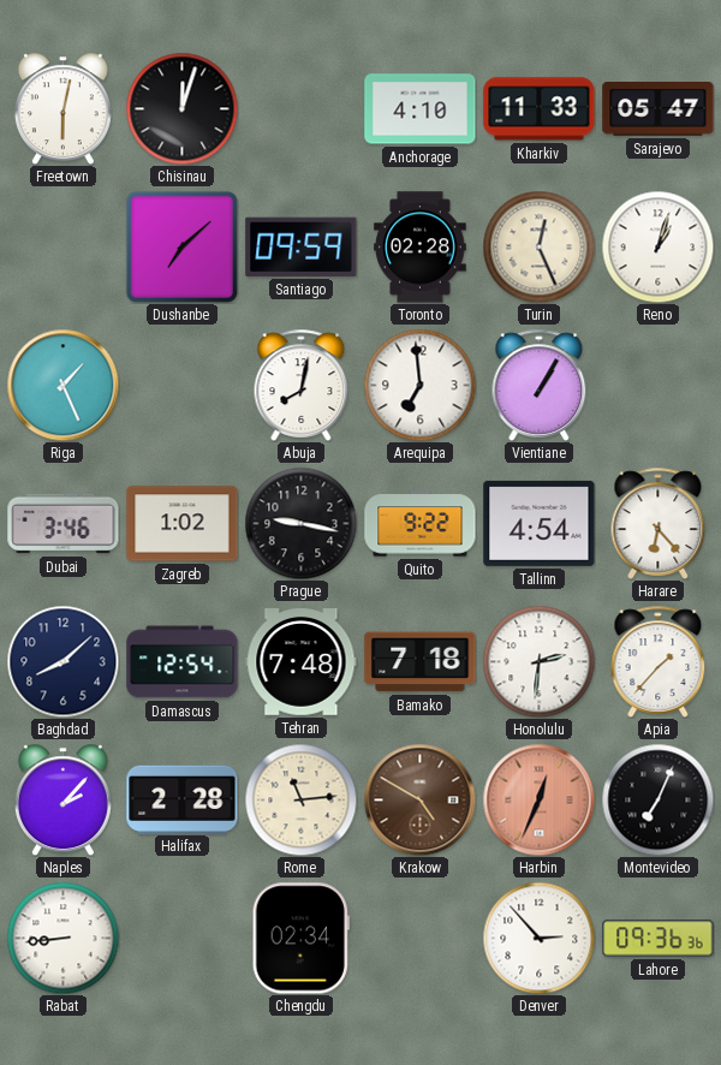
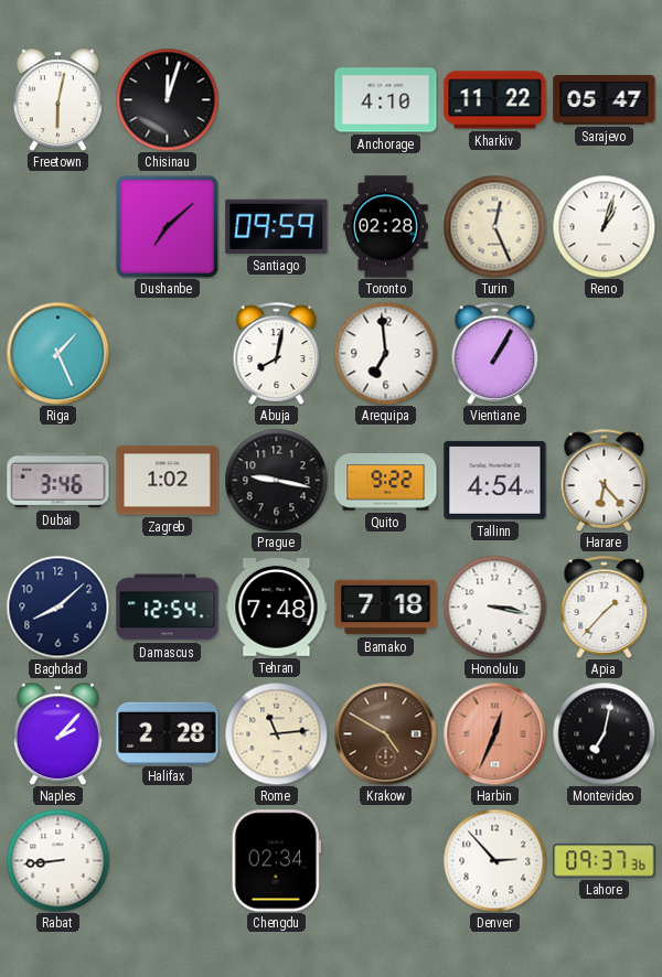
Kharkiv: 11:33 -> 11:22 (495, 100)
Honolulu: 2:31 -> 3:17 (494, 606)
Montevideo: 7:04 -> 7:02 (604, 733)
Lahore: 09:36 -> 09:37 (605, 861)
